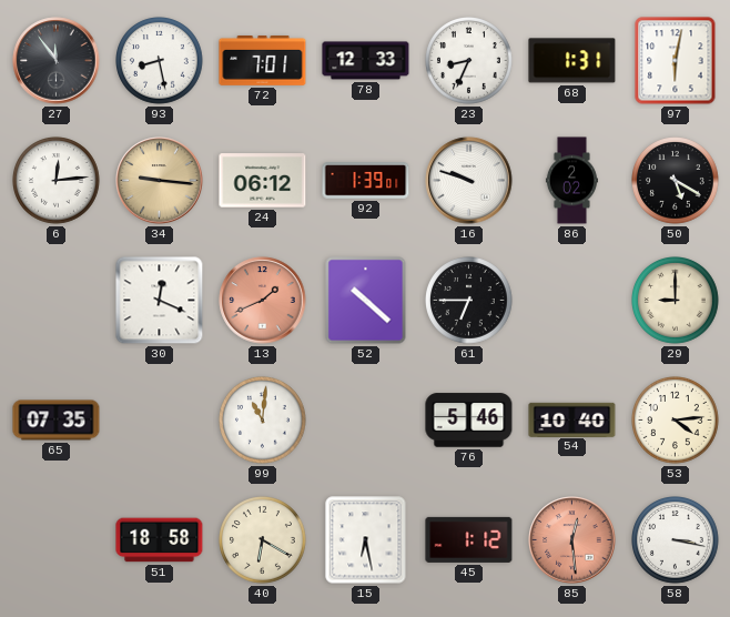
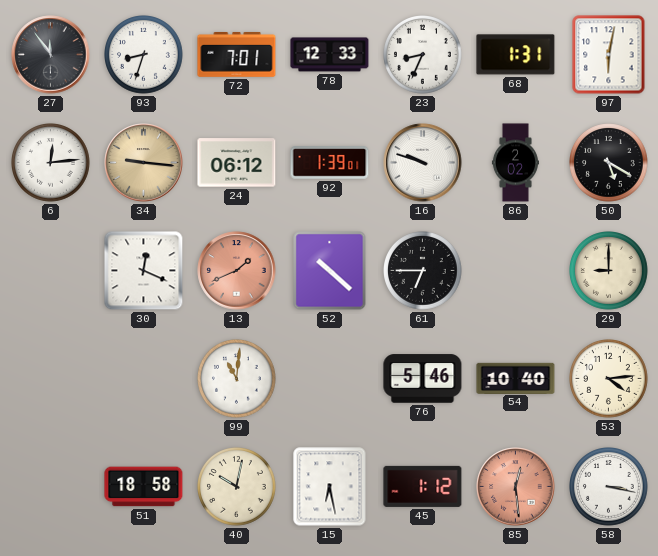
93: 8:28 -> 8:33 (144, 55)
65: 07:35 -> none (57, 421)
40: 6:20 -> 10:02 (237, 487)
